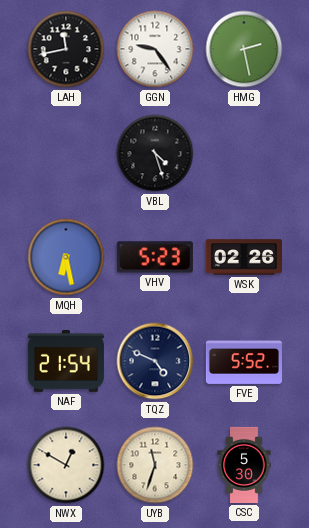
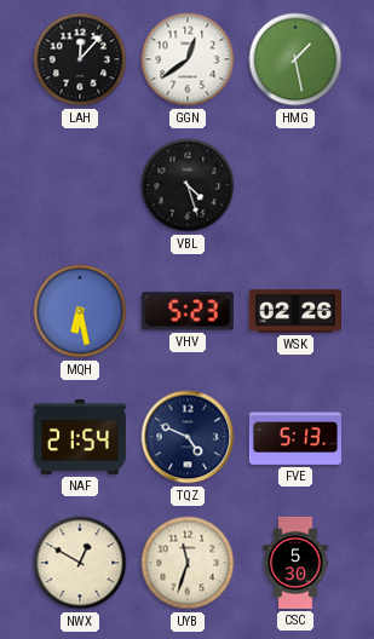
LAH: 11:43 -> 12:07 (80, 59)
GGN: 9:24 -> 12:39 (188, 59)
HMG: 2:28 -> 1:28 (295, 59)
FVE: 5:52 -> 5:13 (295, 437)
